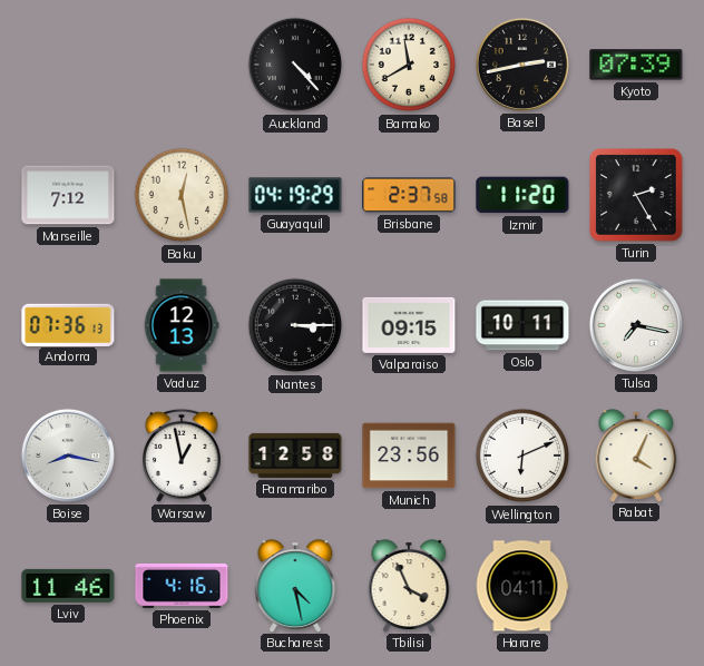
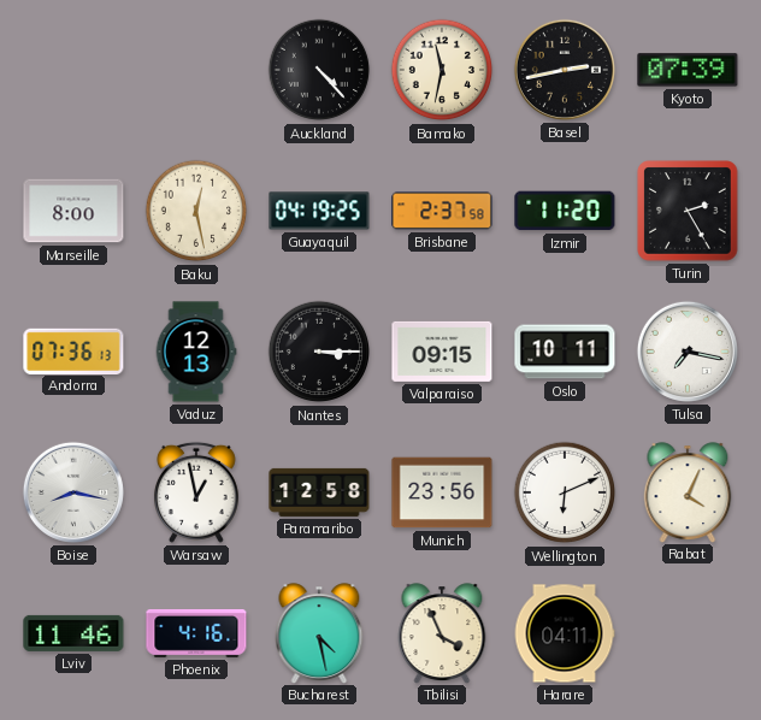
Bamako: 11:40 -> 11:32 (442, 70)
Marseille: 7:12 -> 8:00 (73, 211)
Guayaquil: 04:19:29 -> 04:19:25 (319, 211)
